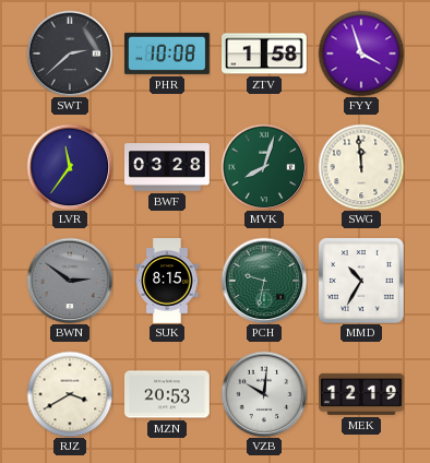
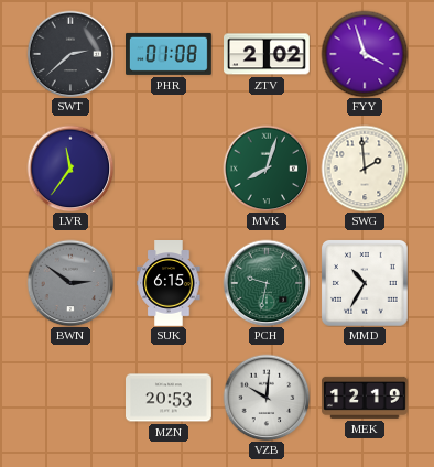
PHR: 10:08 -> 01:08 (170, 54)
ZTV: 1:58 -> 2:02 (268, 54)
BWF: 03:28 -> none (168, 167)
SWG: 11:59 -> 1:59 (365, 169)
SUK: 8:15 -> 6:15 (169, 284)
RJZ: 3:40 -> none (70, 394)
